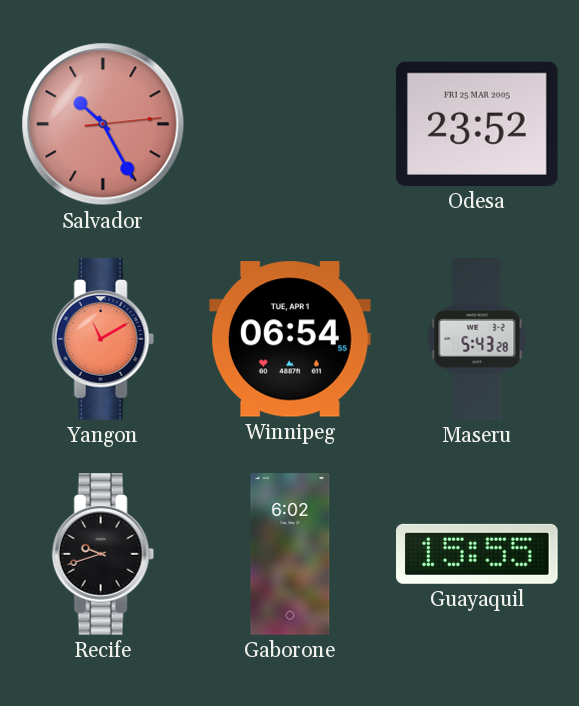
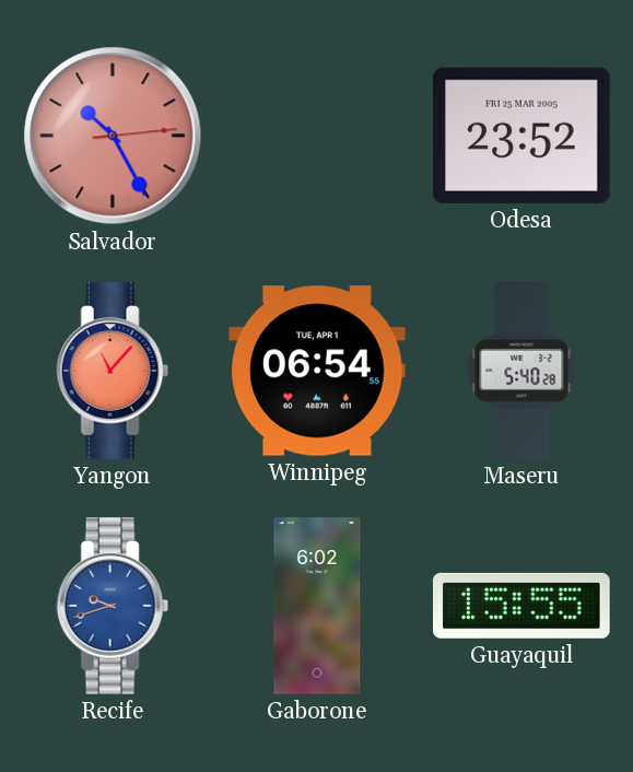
Yangon: 11:10 -> 11:07 (113, 371)
Maseru: 5:43 -> 5:40 (521, 371)
Recife dial: black -> blue (113, 606)
